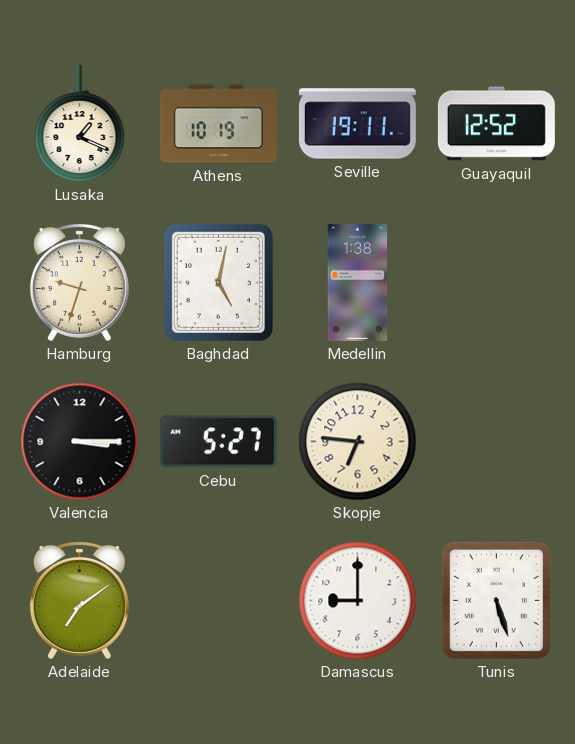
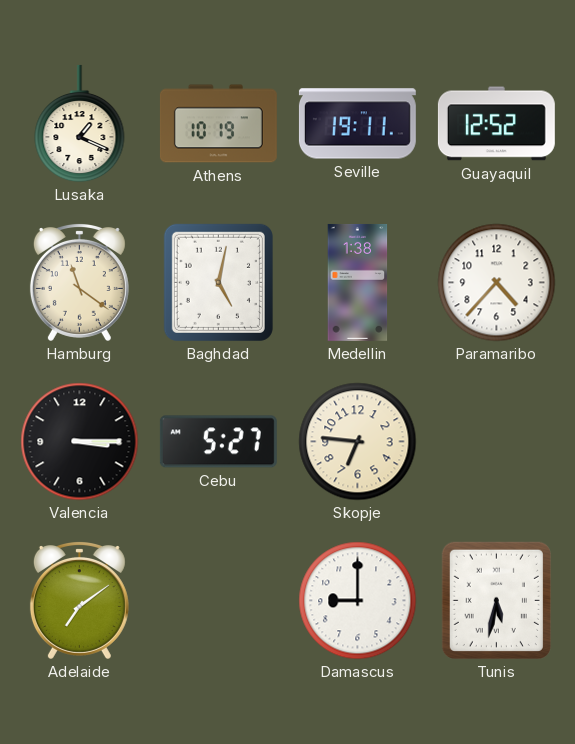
Hamburg: 9:33 -> 11:21 (79, 283)
Paramaribo: none -> 4:37 (497, 283)
Tunis: 5:27 -> 5:32 (496, 600)
